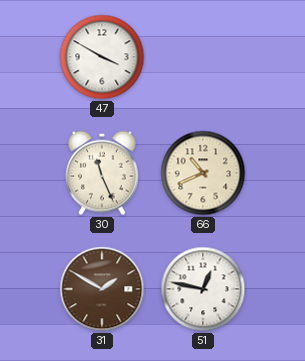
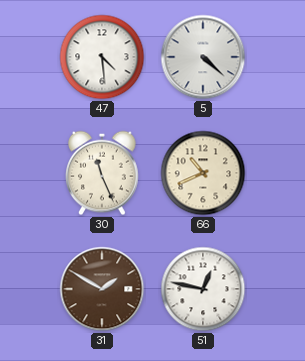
47: 3:50 -> 4:29 (102, 57)
5: none -> 4:22 (203, 57)
